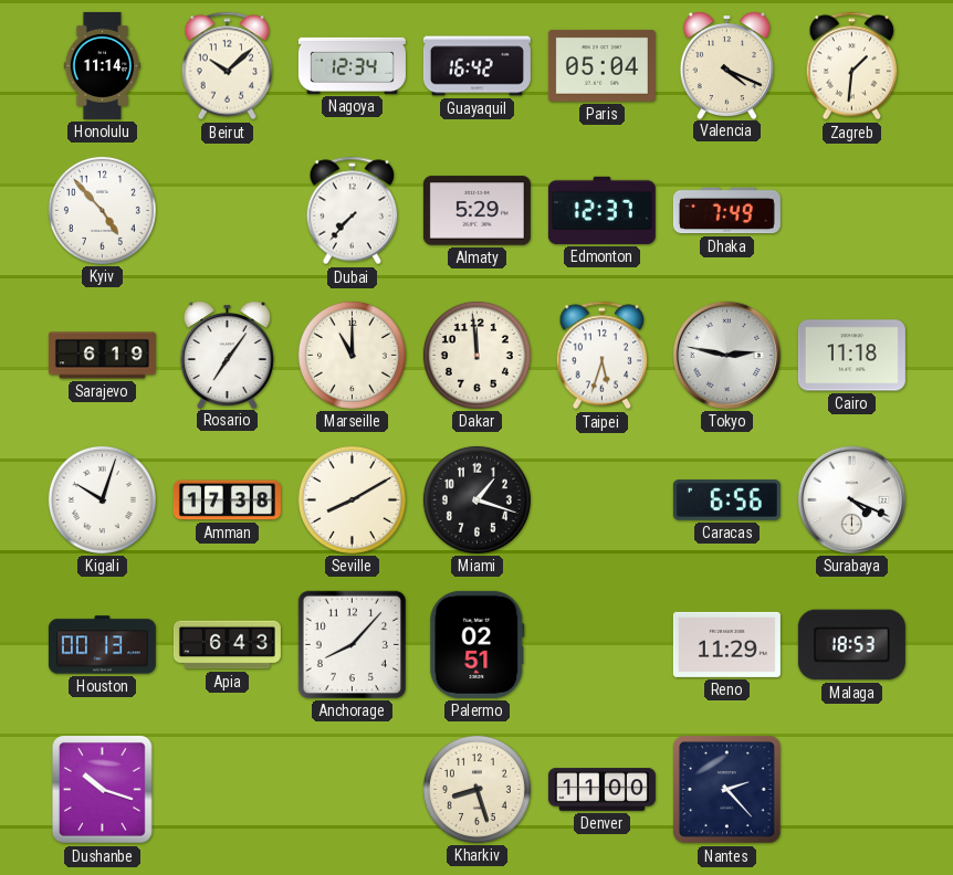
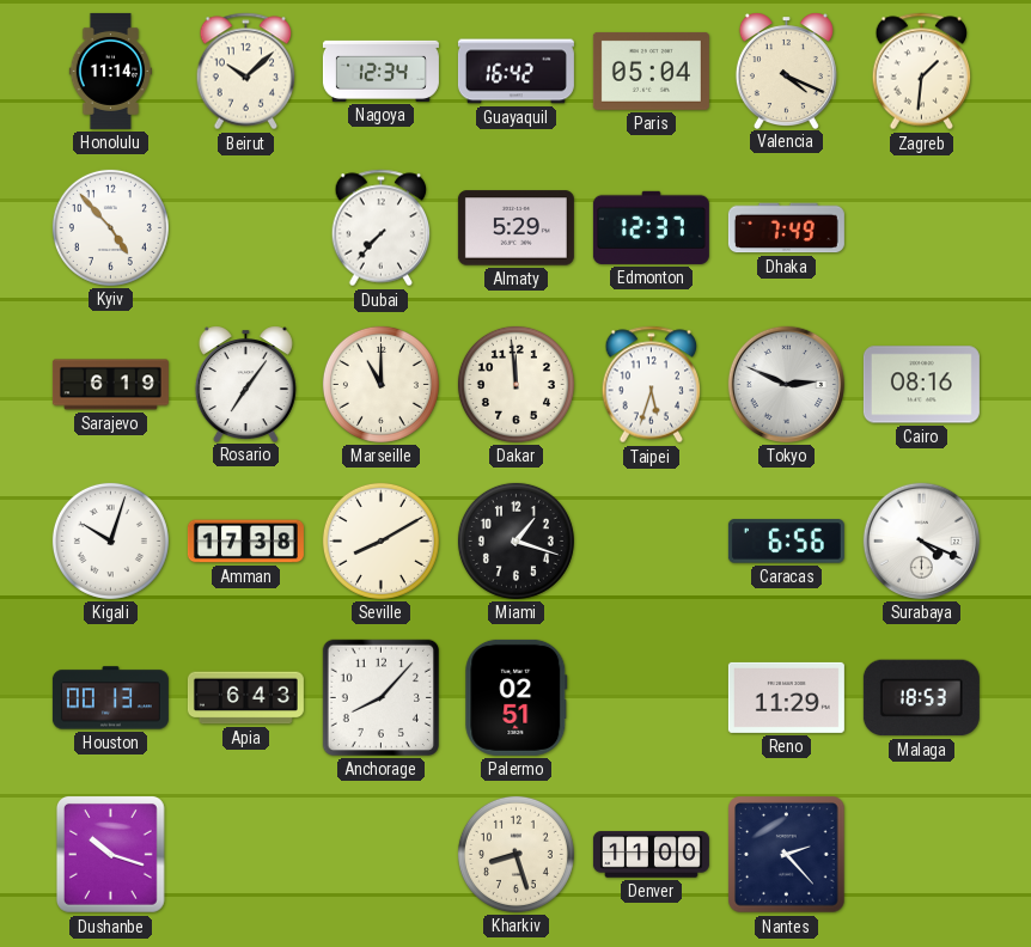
Tokyo: 2:47 -> 2:49 (786, 384)
Cairo: 11:18 -> 08:16 (921, 385)
